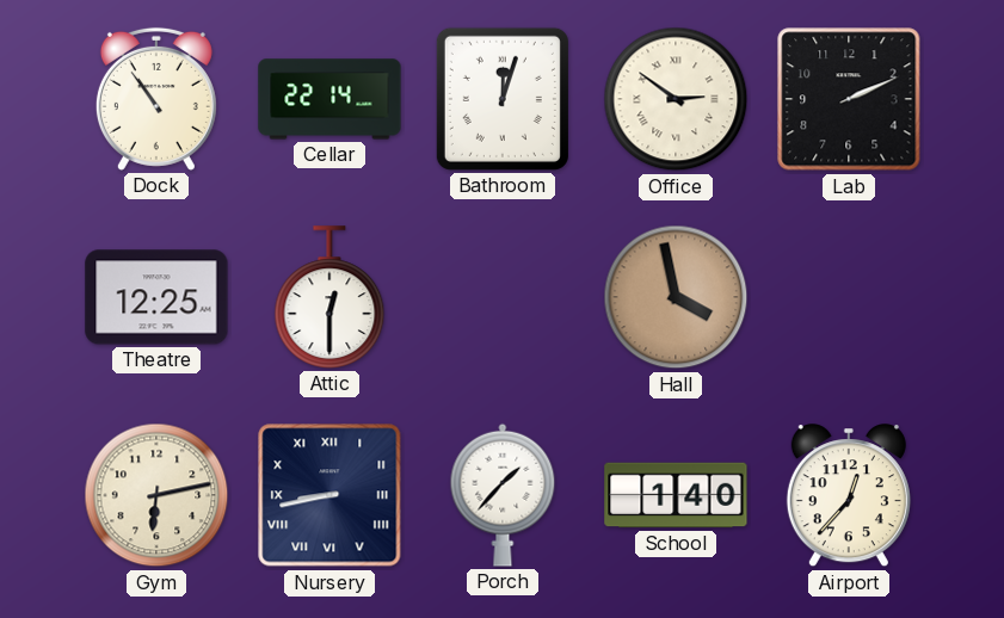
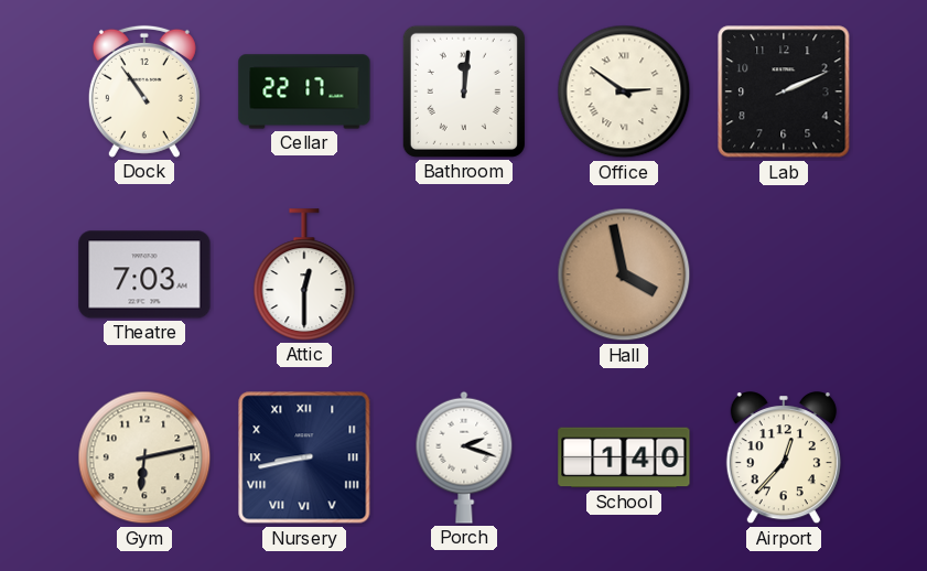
Cellar: 22:14 -> 22:17 (304, 91)
Bathroom: 12:03 -> 12:01 (464, 91)
Theatre: 12:25 -> 7:03 (144, 274)
Porch: 1:37 -> 2:18 (464, 457)
